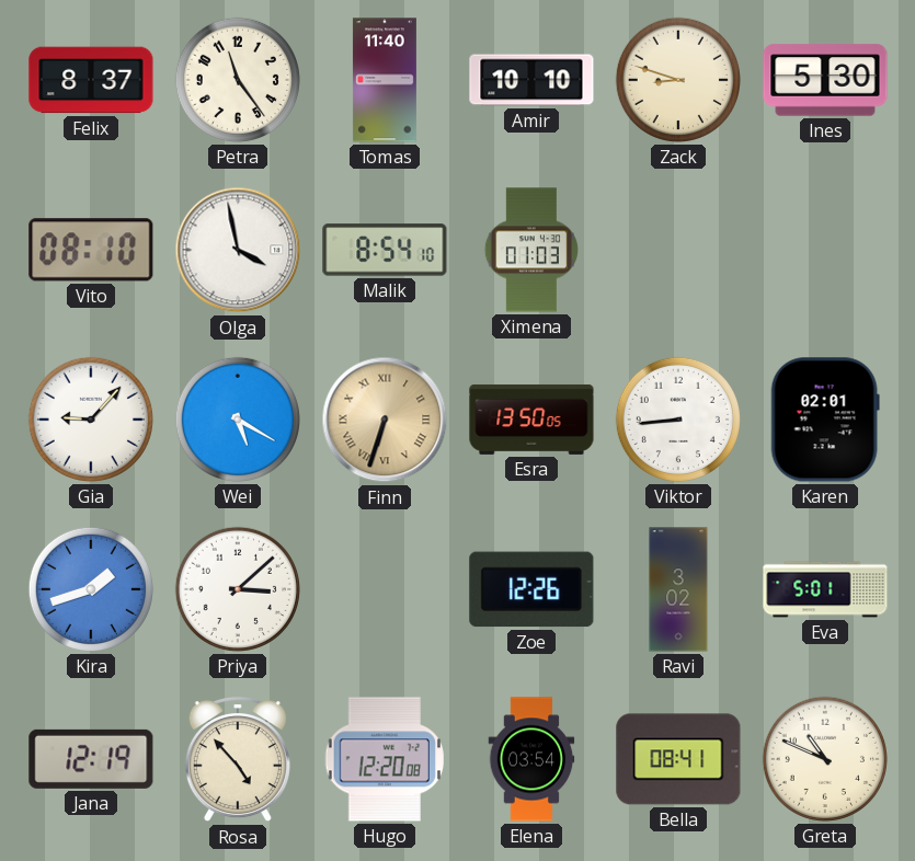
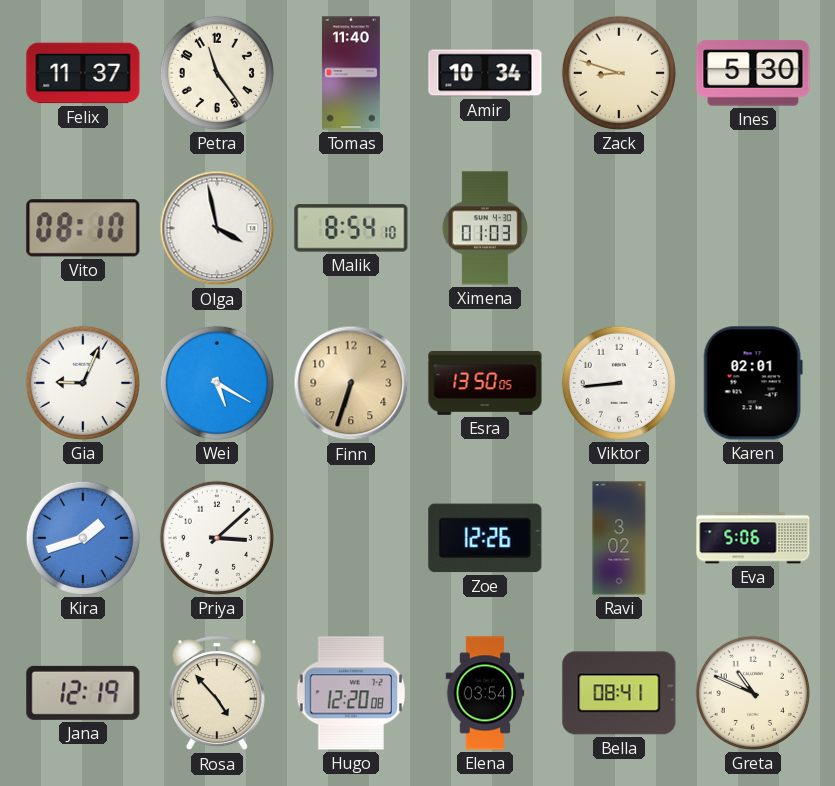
Felix: 8:37 -> 11:37 (83, 73)
Amir: 10:10 -> 10:34 (485, 73)
Gia: 9:07 -> 9:04 (83, 383)
Finn numerals: Roman -> Arabic (351, 383)
Eva: 5:01 -> 5:06 (753, 538)
